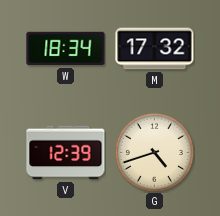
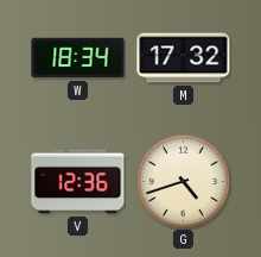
V: 12:39 -> 12:36 (78, 182)
